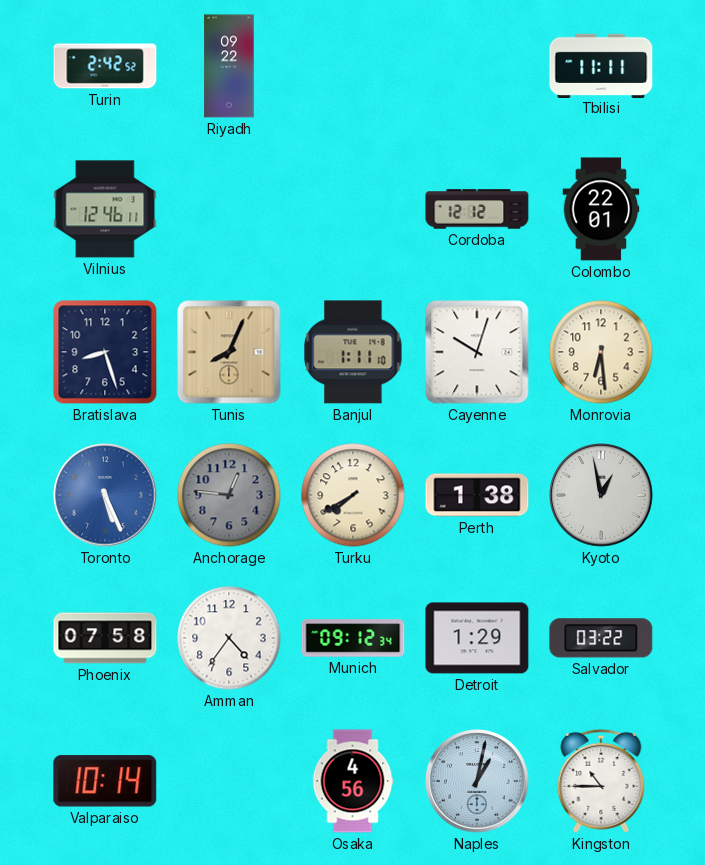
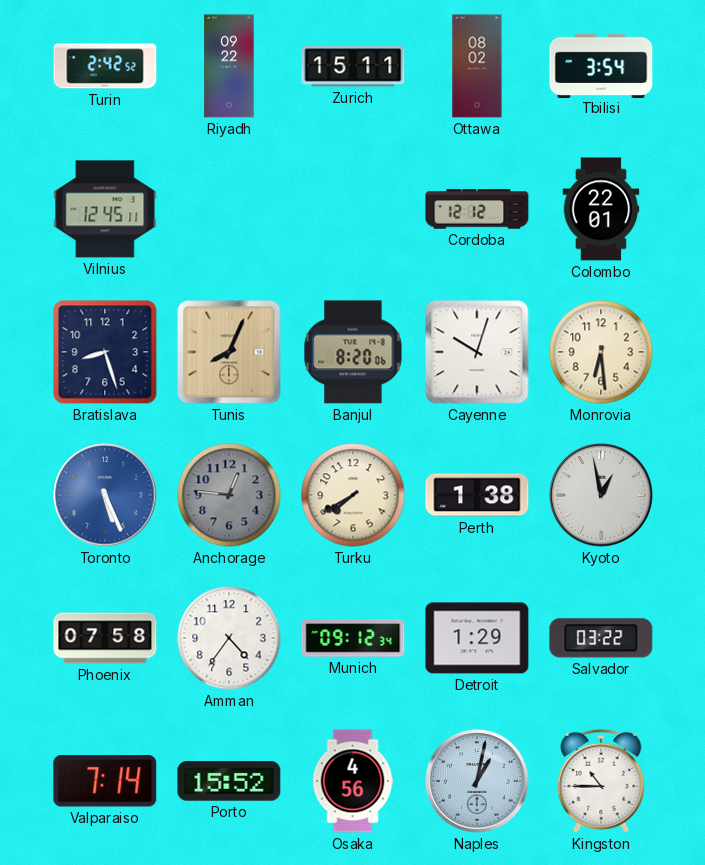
Zurich: none -> 15:11 (353, 66)
Ottawa: none -> 08:02 (477, 66)
Tbilisi: 11:11 -> 3:54 (601, 65)
Vilnius: 12:46 -> 12:45 (105, 209)
Banjul: 1:11 -> 8:20 (353, 352)
Valparaiso: 10:14 -> 7:14 (105, 781)
Porto: none -> 15:52 (229, 781)
